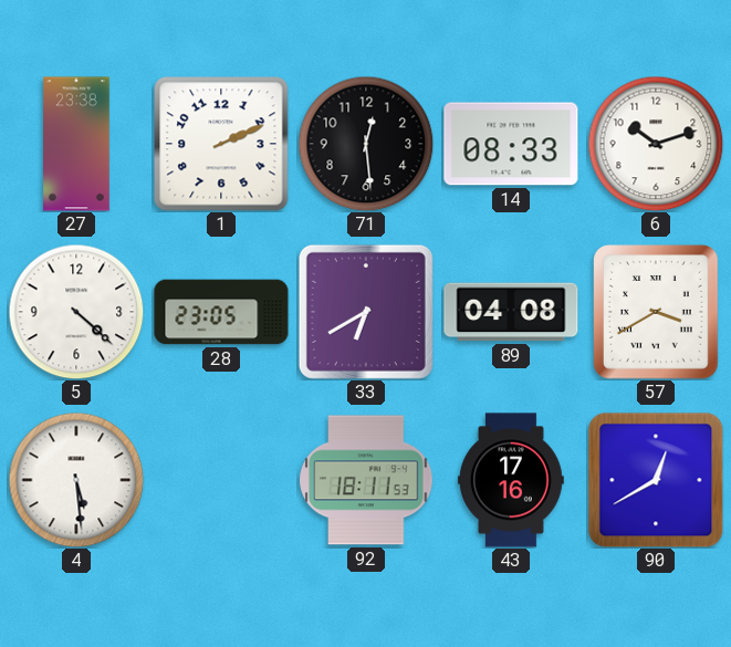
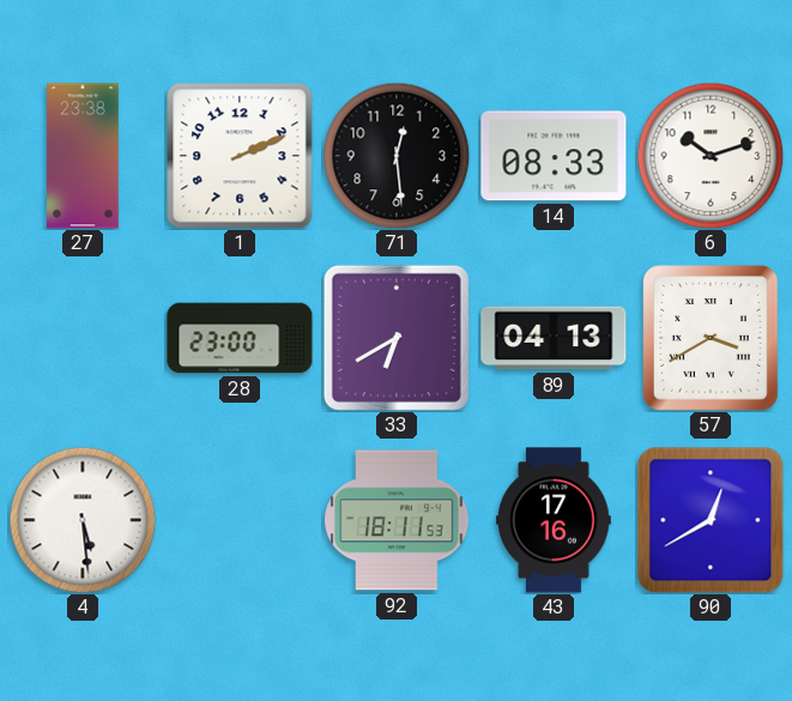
5: 4:22 -> none (76, 312)
28: 23:05 -> 23:00 (240, 338)
89: 04:08 -> 04:13 (554, 338)
